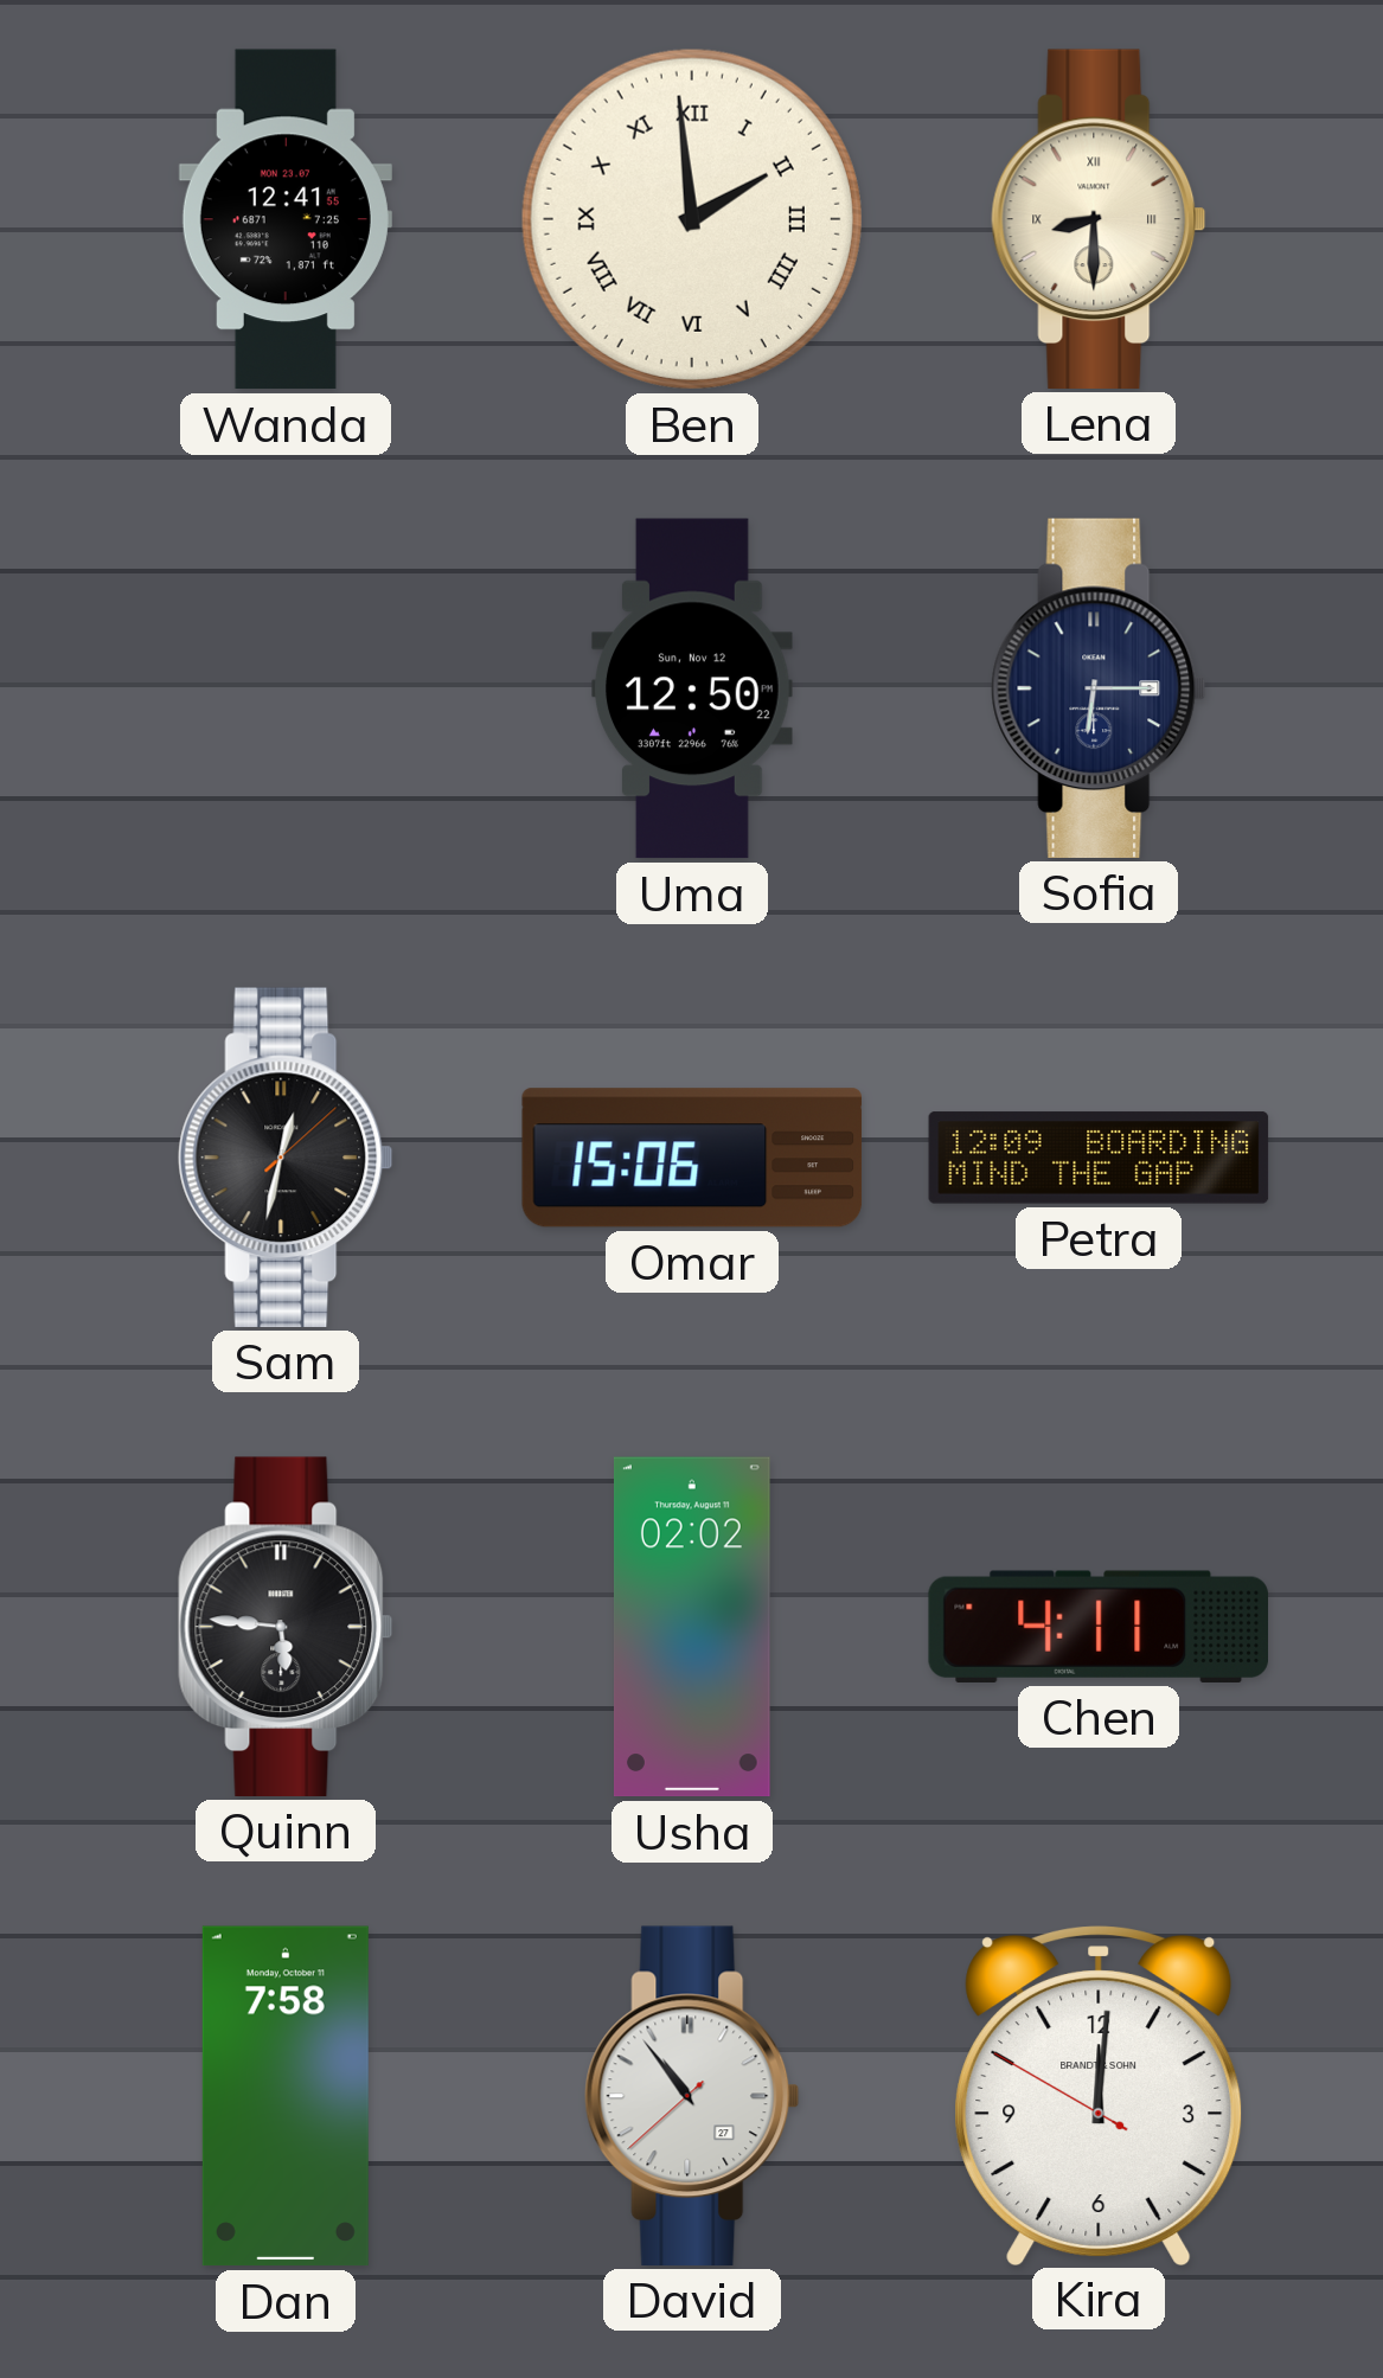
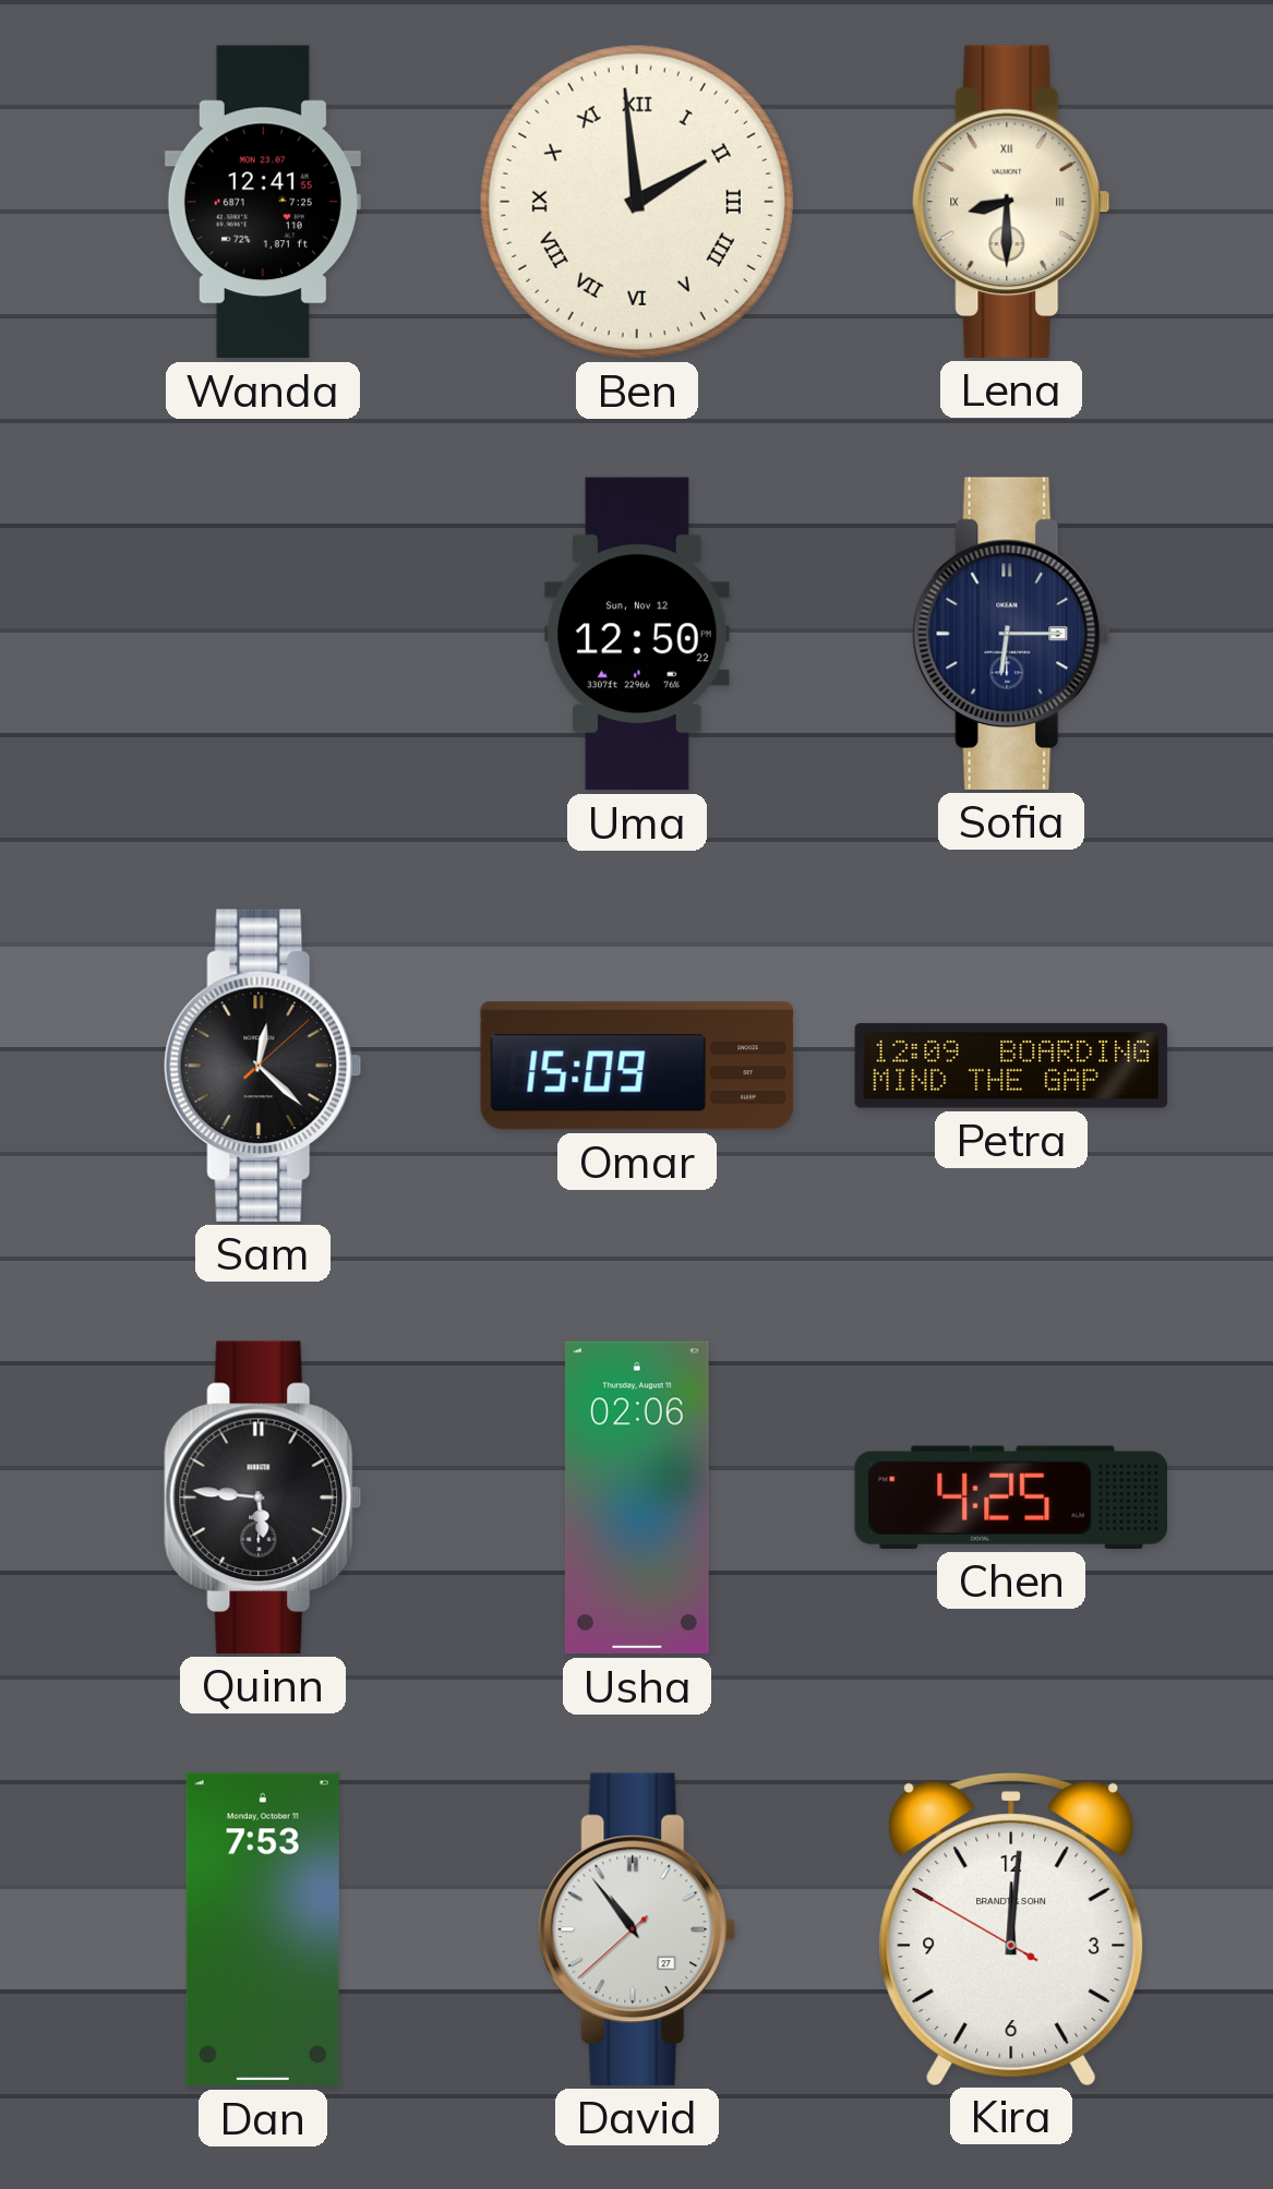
Sam: 12:32 -> 12:22 (263, 1066)
Omar: 15:06 -> 15:09 (637, 1066)
Usha: 02:02 -> 02:06 (637, 1498)
Chen: 4:11 -> 4:25 (1010, 1498)
Dan: 7:58 -> 7:53 (263, 1929)
